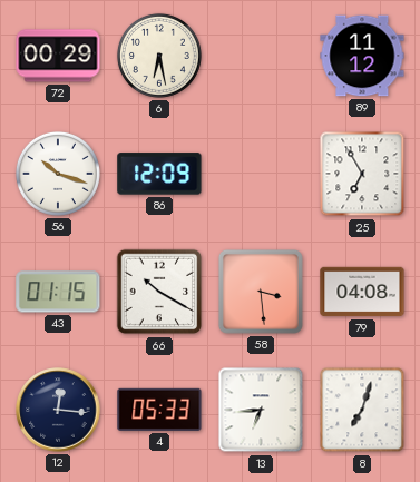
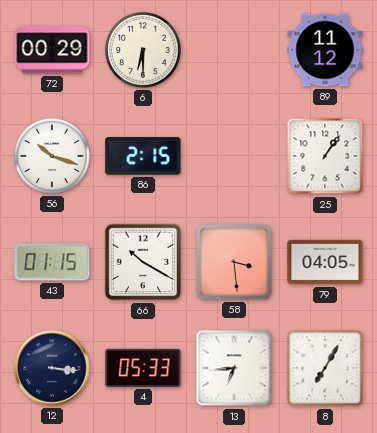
6: 6:28 -> 6:30 (143, 50)
86: 12:09 -> 2:15 (143, 156)
25: 6:55 -> 1:06 (325, 156)
79: 04:08 -> 04:05 (325, 262)
12: 12:16 -> 3:16 (52, 368)
8: 7:03 -> 7:05 (325, 368)
